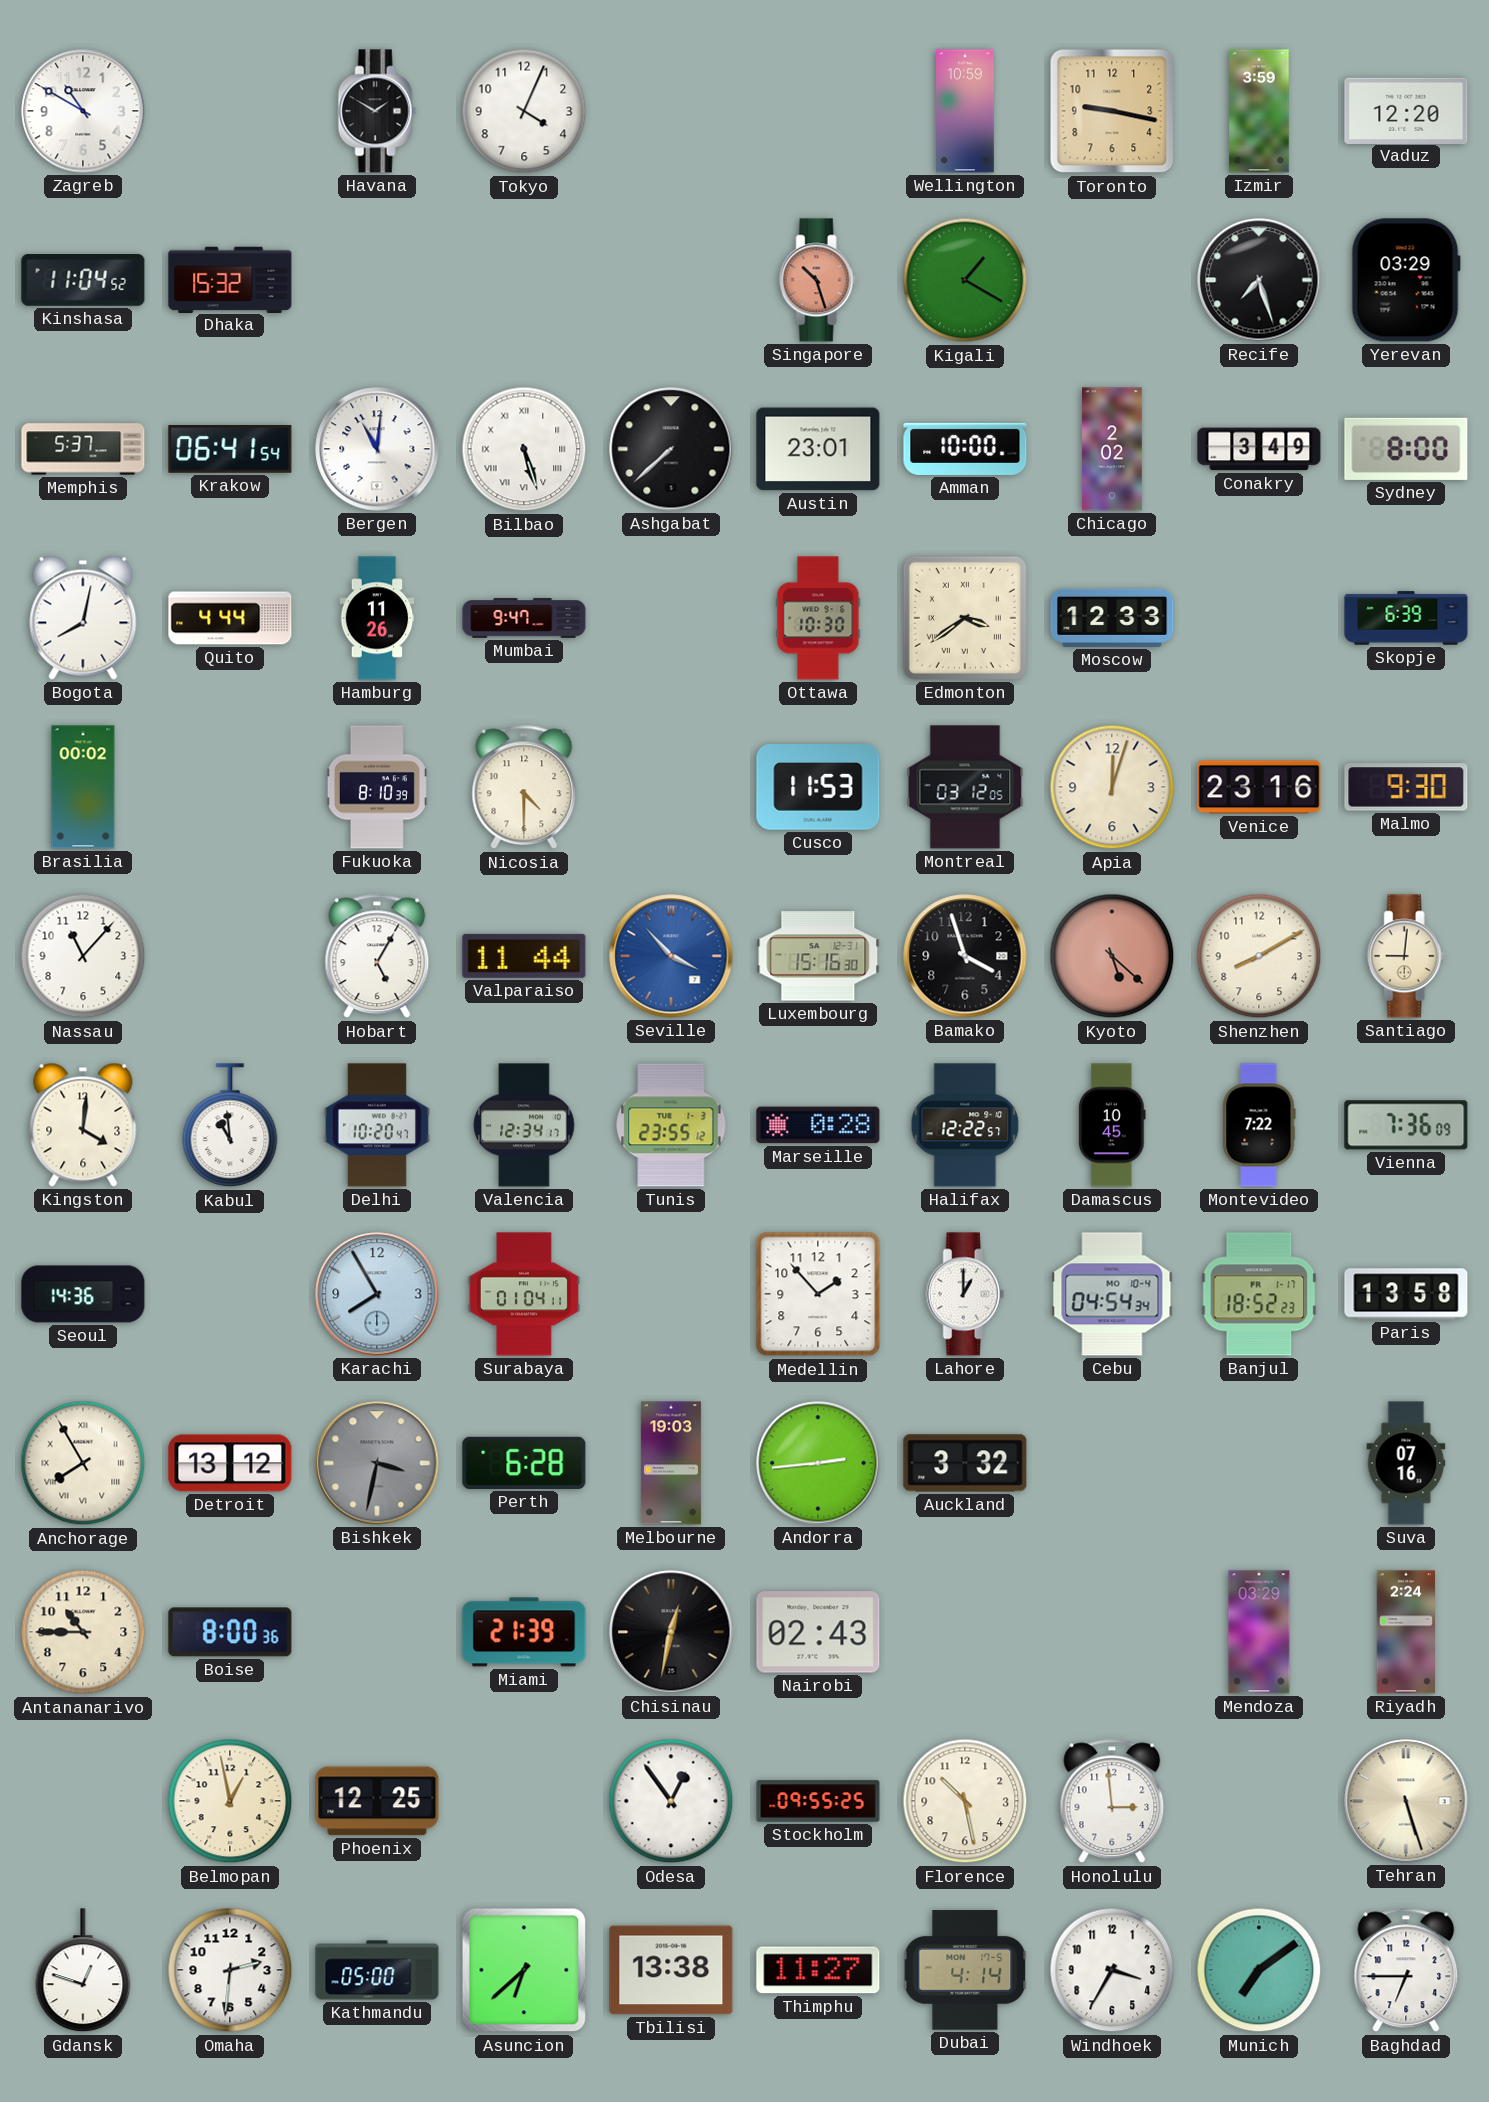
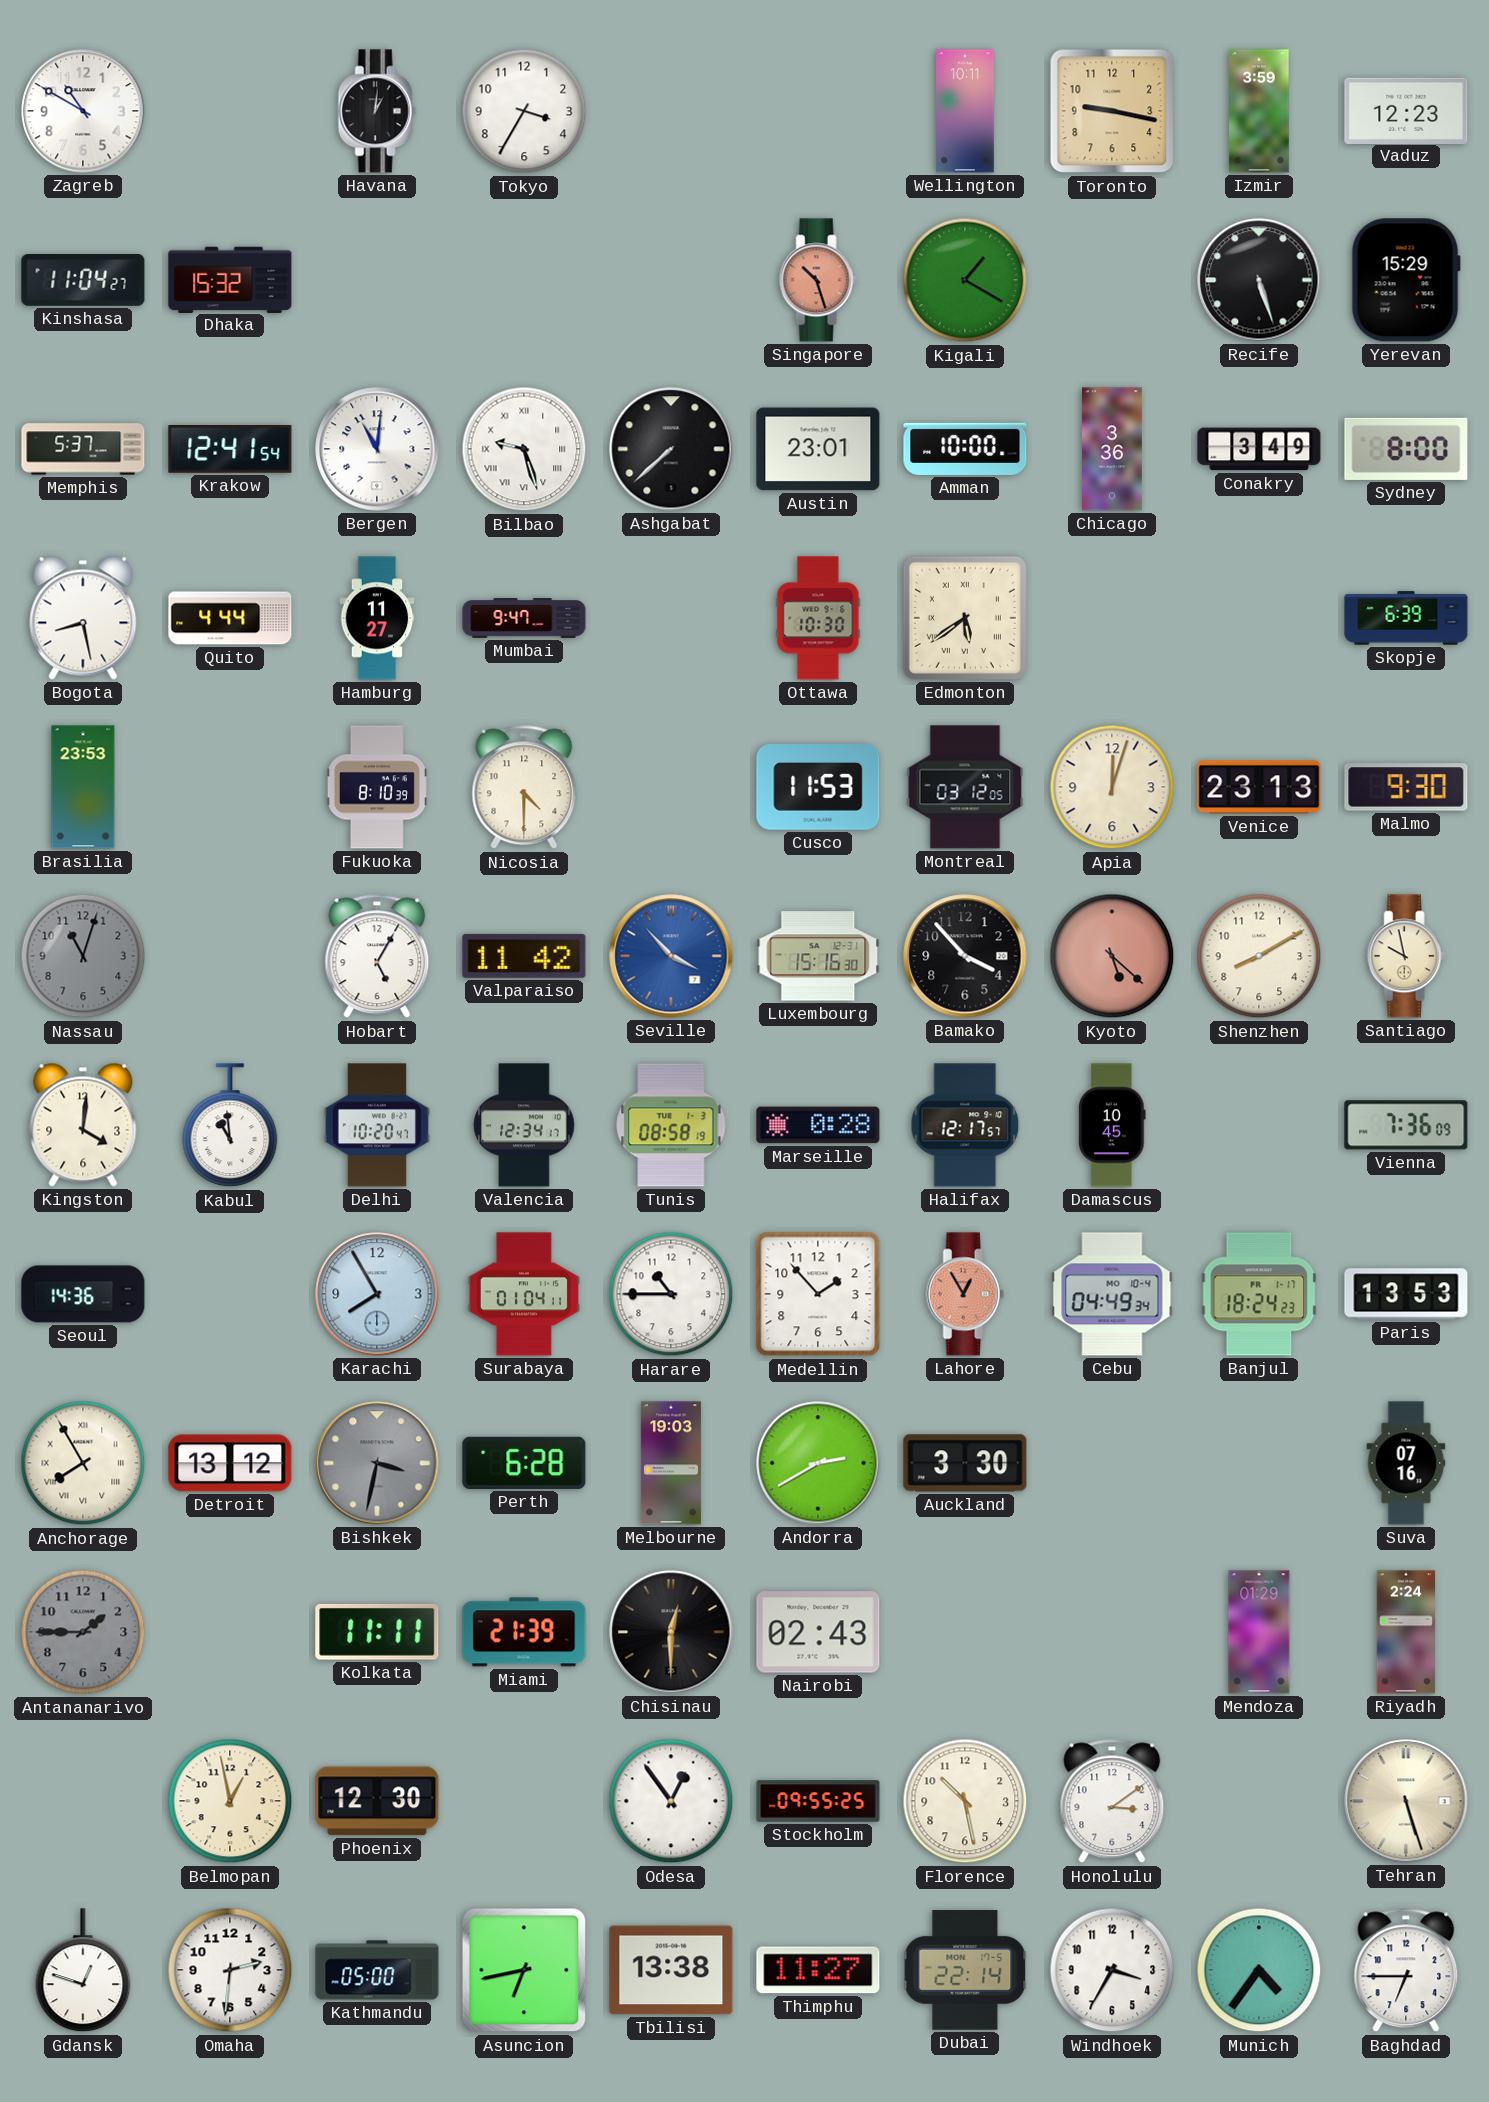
Havana: 1:50 -> 1:01 (377, 111)
Tokyo: 4:04 -> 3:35 (524, 111)
Wellington: 10:59 -> 10:11 (965, 111)
Vaduz: 12:20 -> 12:23 (1406, 110)
Kinshasa: 11:04:52 -> 11:04:27 (83, 281)
Recife: 7:27 -> 5:27 (1259, 280)
Yerevan: 03:29 -> 15:29 (1406, 280)
Krakow: 06:41 -> 12:41 (230, 450)
Bilbao: 5:27 -> 9:27 (524, 449)
Chicago: 2:02 -> 3:36 (1113, 449)
Bogota: 8:02 -> 8:28 (83, 618)
Hamburg: 11:26 -> 11:27 (377, 618)
Edmonton: 3:39 -> 5:39 (965, 618)
Moscow: 12:33 -> none (1112, 618)
Brasilia: 00:02 -> 23:53 (83, 787)
Venice: 23:16 -> 23:13 (1259, 787)
Nassau: 11:07 -> 11:03 (83, 956)
Nassau dial: white -> grey (83, 956)
Valparaiso: 11:44 -> 11:42 (524, 956)
Bamako: 3:57 -> 3:53 (965, 956)
Santiago: 9:01 -> 9:58 (1406, 956)
Tunis: 23:55 -> 08:58 (671, 1125)
Halifax: 12:22 -> 12:17 (965, 1125)
Montevideo: 7:22 -> none (1259, 1125)
Harare: none -> 10:45 (671, 1294)
Lahore: 1:00 -> 12:55 (965, 1294)
Lahore dial: white -> salmon (965, 1294)
Cebu: 04:54 -> 04:49 (1112, 1294)
Banjul: 18:52 -> 18:24 (1259, 1294)
Paris: 13:58 -> 13:53 (1406, 1294)
Andorra: 2:44 -> 2:40 (818, 1463)
Auckland: 3:32 -> 3:30 (965, 1463)
Antananarivo: 10:45 -> 1:45 (83, 1632)
Antananarivo dial: cream -> grey (83, 1632)
Boise: 8:00 -> none (230, 1632)
Kolkata: none -> 11:11 (377, 1632)
Chisinau: 12:32 -> 12:30 (671, 1632)
Mendoza: 03:29 -> 01:29 (1259, 1632)
Phoenix: 12:25 -> 12:30 (377, 1801)
Honolulu: 2:59 -> 3:09 (1112, 1801)
Asuncion: 6:38 -> 6:43 (524, 1970)
Dubai: 4:14 -> 22:14 (965, 1970)
Munich: 7:09 -> 4:36 (1259, 1970)
